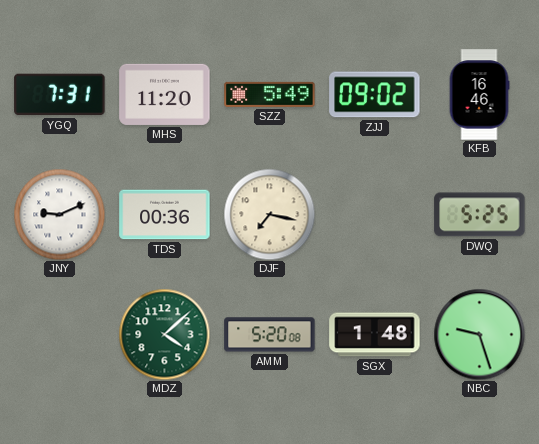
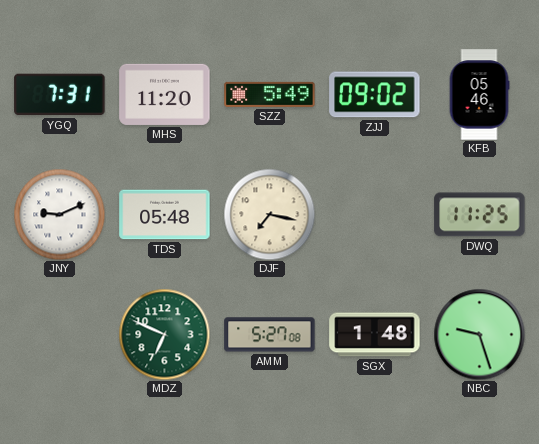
KFB: 16:46 -> 05:46 (479, 95)
TDS: 00:36 -> 05:48 (165, 215)
DWQ: 5:25 -> 11:25 (480, 215)
MDZ: 4:08 -> 6:49 (164, 334)
AMM: 5:20 -> 5:27 (270, 335)
